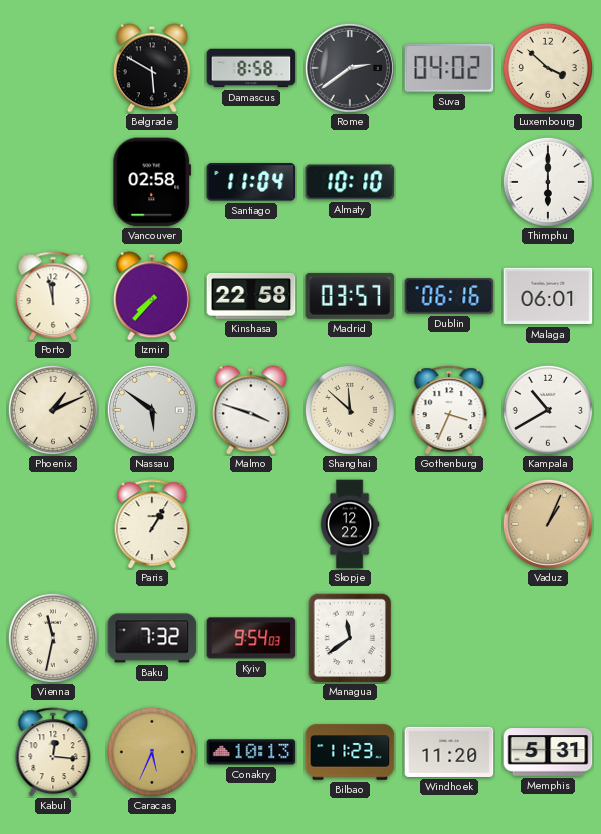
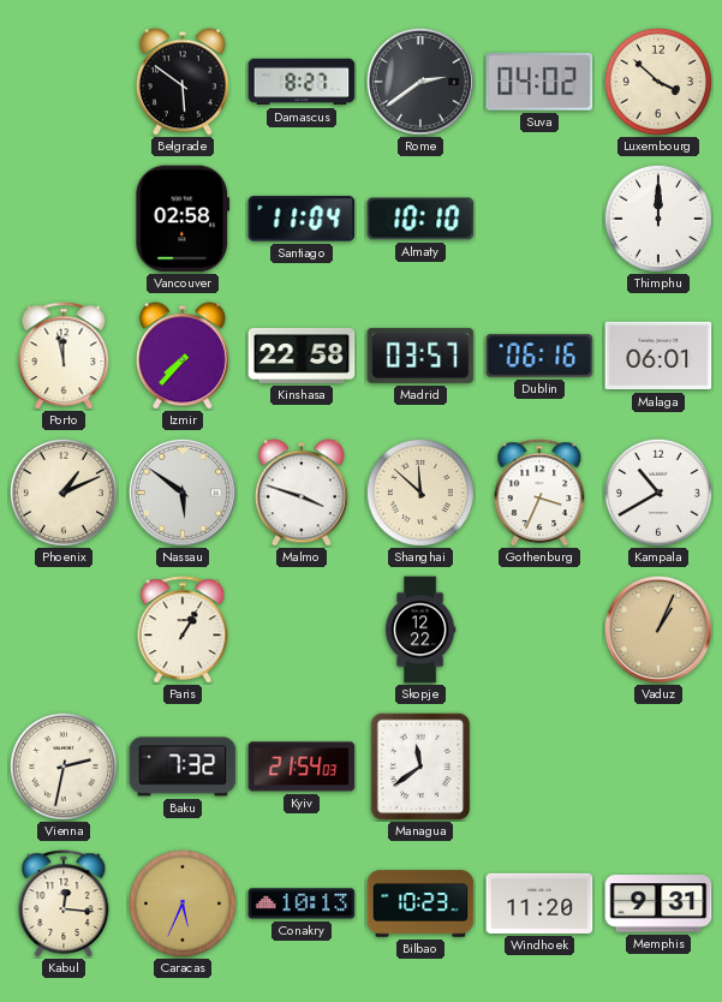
Belgrade: 5:50 -> 5:51 (183, 82)
Damascus: 8:58 -> 8:27 (302, 82)
Thimphu: 6:00 -> 12:00 (658, 219)
Vienna: 11:32 -> 2:32 (64, 767)
Kyiv: 9:54 -> 21:54 (302, 767)
Bilbao: 11:23 -> 10:23 (420, 903)
Memphis: 5:31 -> 9:31 (658, 903)
